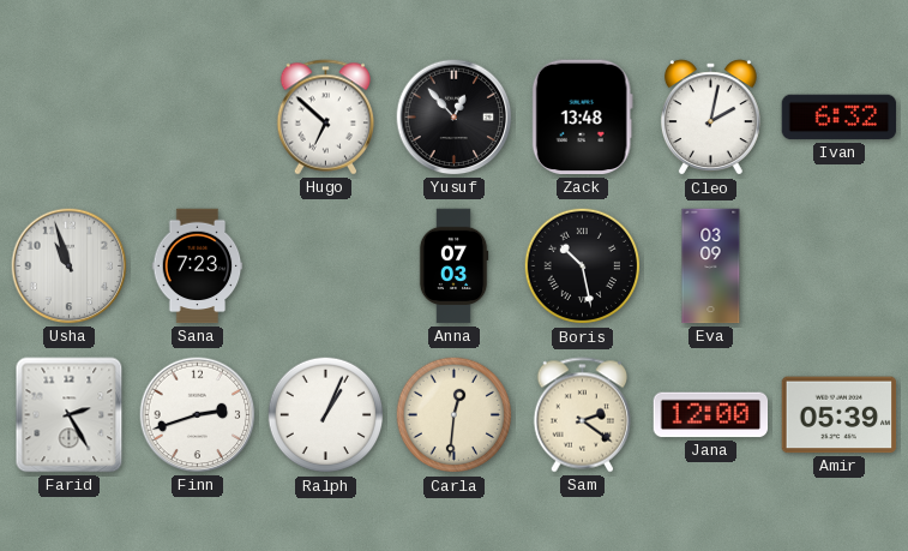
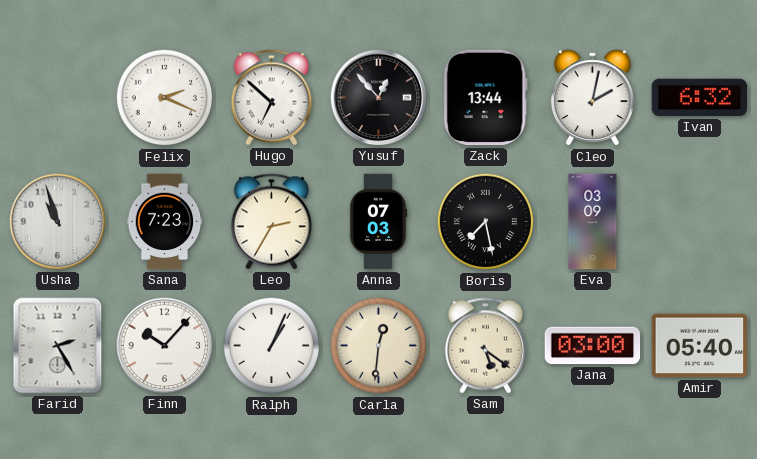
Felix: none -> 2:19 (165, 98)
Zack: 13:48 -> 13:44 (485, 98)
Leo: none -> 2:35 (272, 222)
Boris: 10:28 -> 7:28 (486, 222)
Finn: 2:42 -> 10:07 (165, 346)
Sam: 2:21 -> 5:21 (486, 346)
Jana: 12:00 -> 03:00 (593, 346)
Amir: 05:39 -> 05:40 (700, 346)
